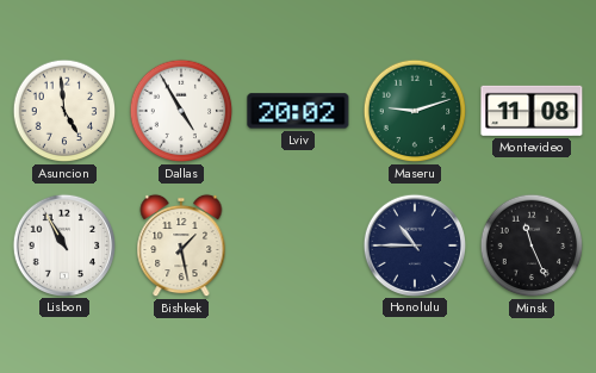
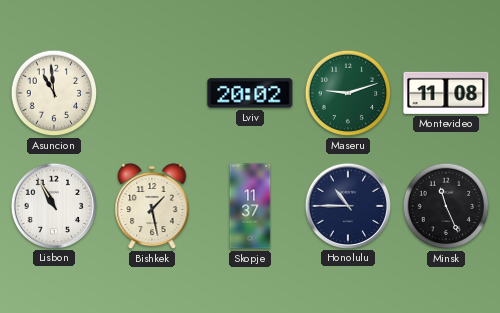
Asuncion: 4:59 -> 10:59 (54, 93)
Dallas: 4:55 -> none (181, 111)
Skopje: none -> 11:37 (250, 206)
